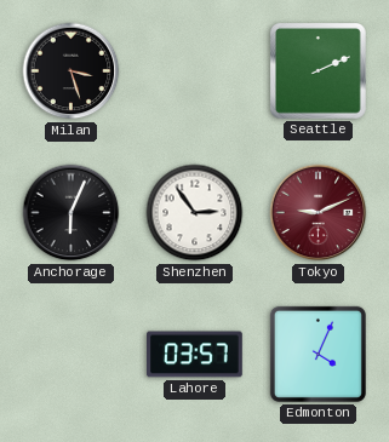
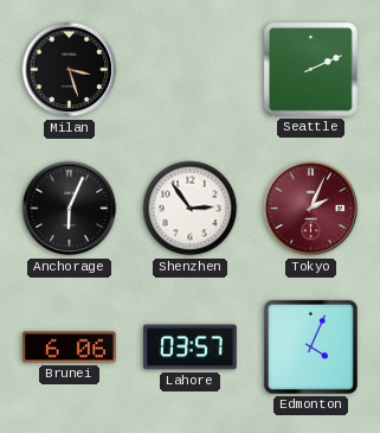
Tokyo: 9:11 -> 2:04 (311, 209)
Brunei: none -> 6:06 (70, 348)
